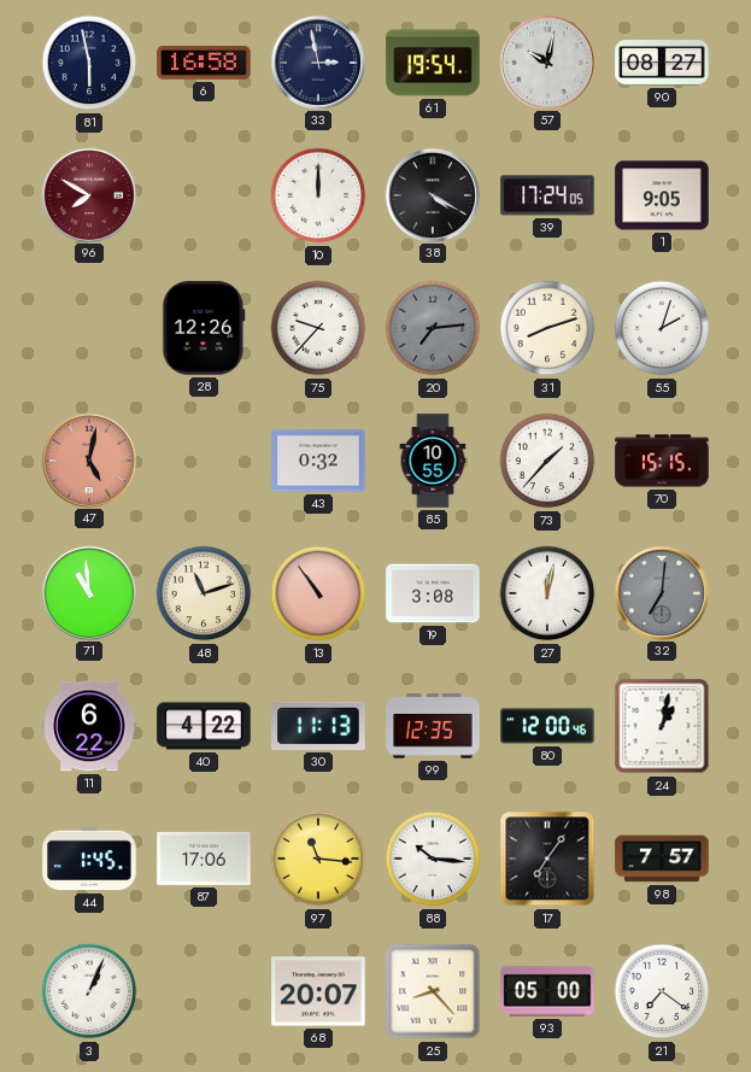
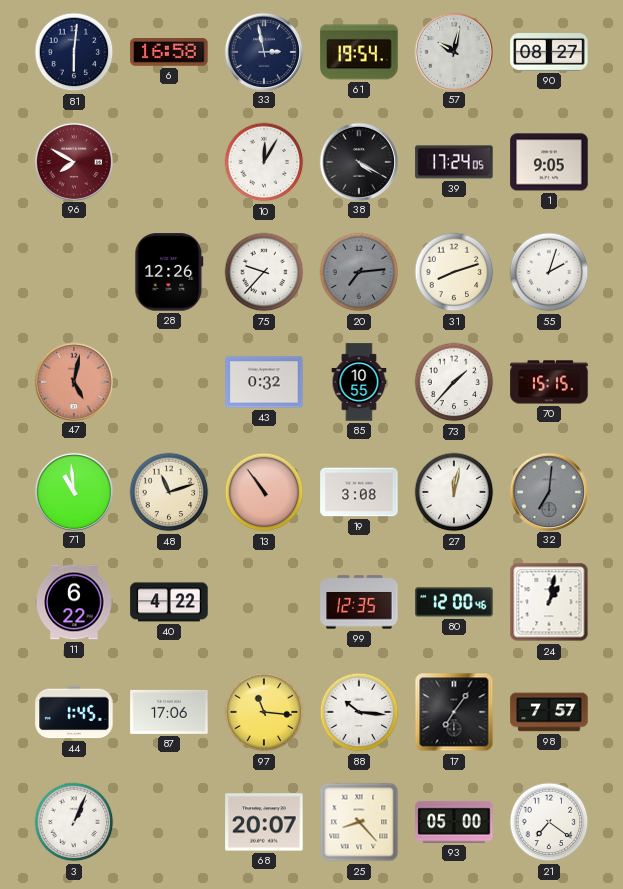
81: 5:58 -> 6:01 (74, 52)
10: 12:00 -> 12:05 (264, 162)
30: 11:13 -> none (318, 726)
